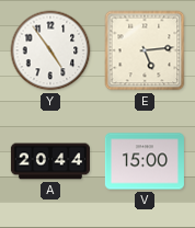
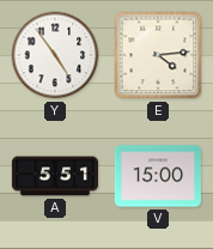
E: 5:14 -> 4:14 (158, 55)
A: 20:44 -> 5:51 (55, 176)
